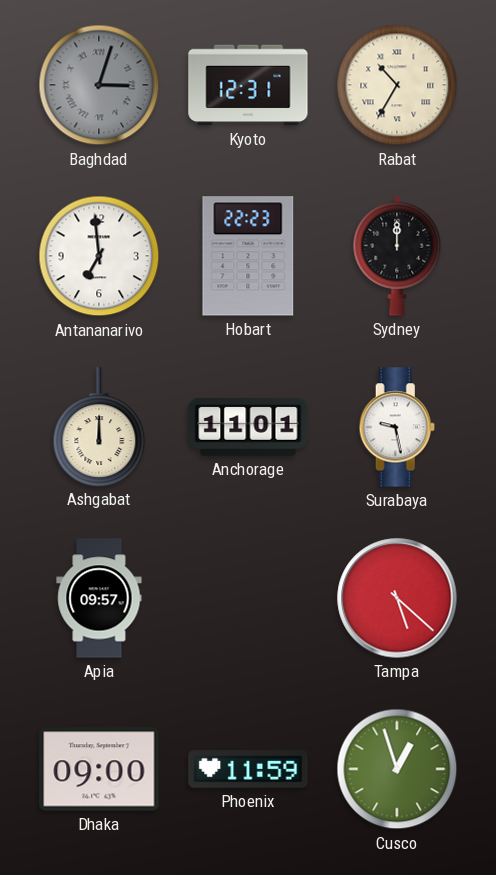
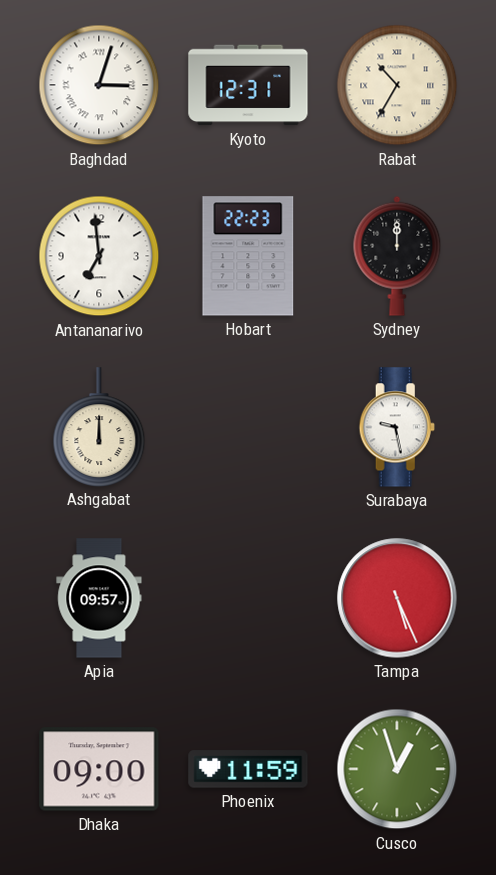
Baghdad dial: grey -> white (99, 85)
Anchorage: 11:01 -> none (248, 427)
Tampa: 5:22 -> 5:26 (397, 598)
